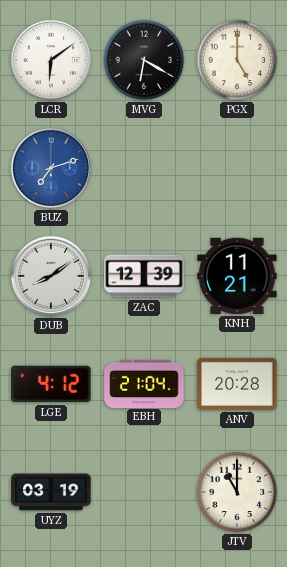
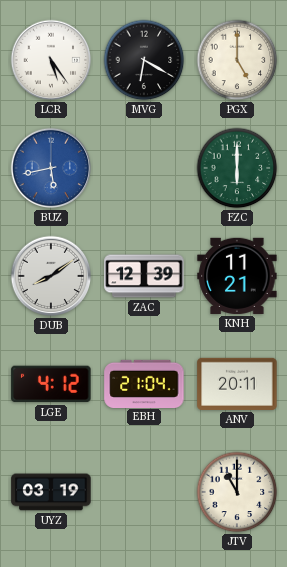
LCR: 6:09 -> 5:24 (51, 60)
BUZ: 7:12 -> 5:43 (51, 168)
FZC: none -> 6:00 (237, 168)
ANV: 20:28 -> 20:11 (237, 384)
